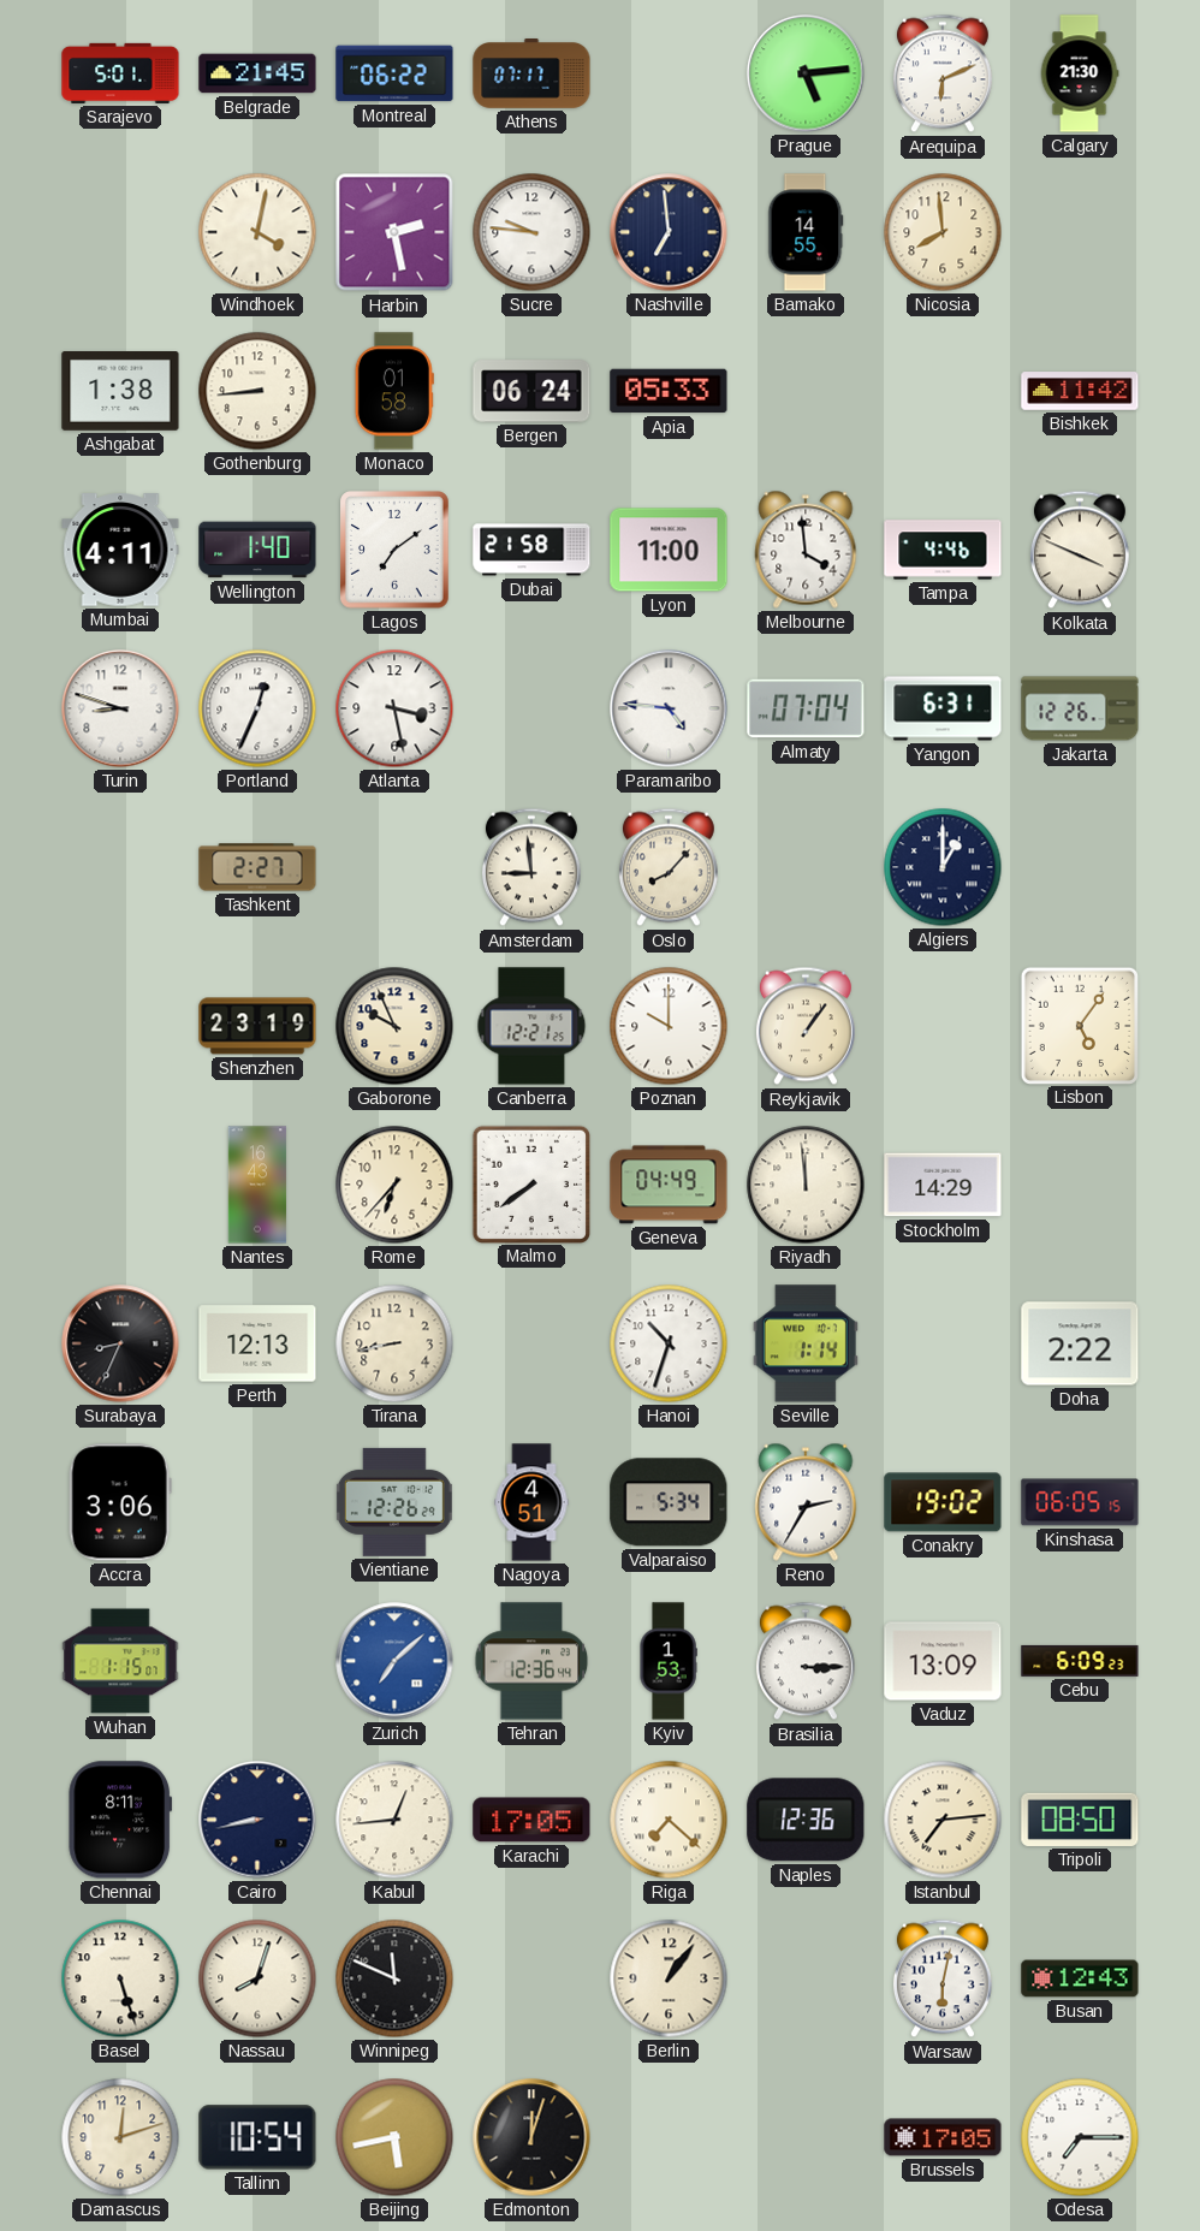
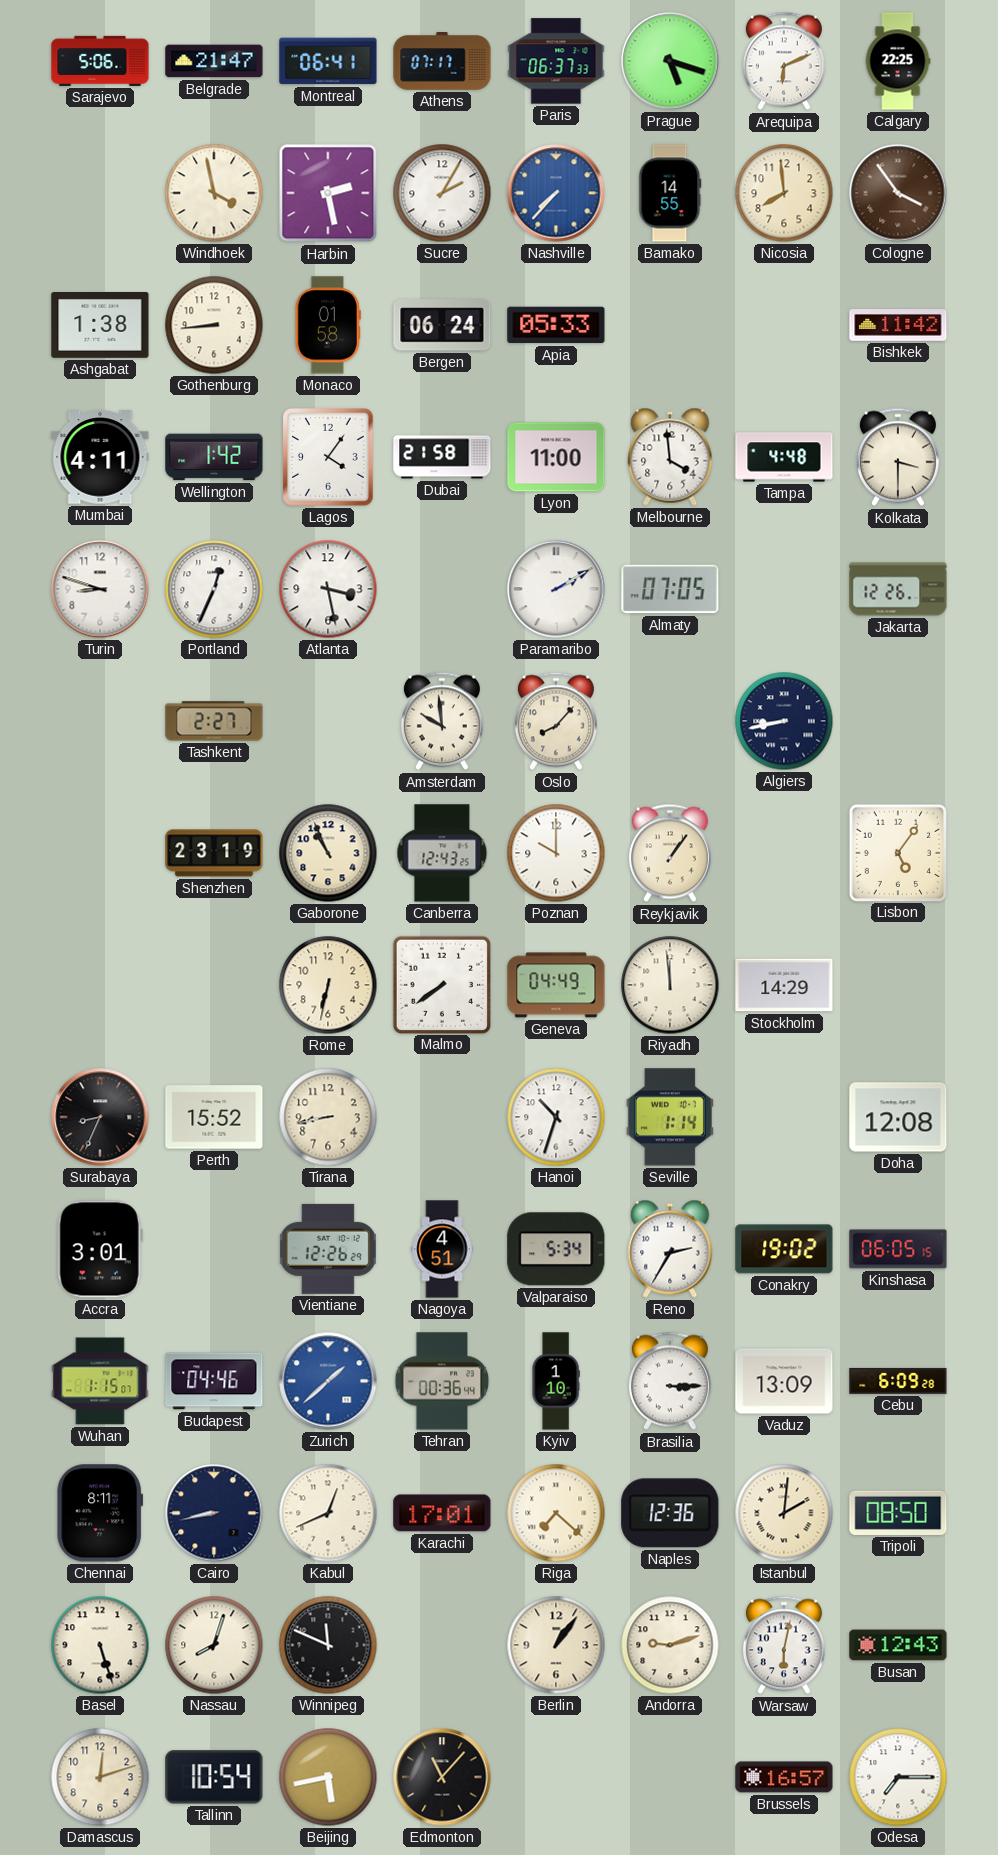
Sarajevo: 5:01 -> 5:06 (100, 61)
Belgrade: 21:45 -> 21:47 (214, 61)
Montreal: 06:22 -> 06:41 (328, 61)
Paris: none -> 06:37 (556, 61)
Prague: 5:14 -> 5:18 (670, 61)
Calgary: 21:30 -> 22:25 (898, 61)
Windhoek: 4:02 -> 3:58 (214, 193)
Sucre: 9:46 -> 2:05 (442, 193)
Nashville: 6:59 -> 7:37 (556, 193)
Nashville dial: navy -> blue (556, 193)
Cologne: none -> 3:54 (898, 193)
Wellington: 1:40 -> 1:42 (214, 457)
Lagos: 7:09 -> 4:06 (329, 457)
Tampa: 4:46 -> 4:48 (784, 457)
Kolkata: 3:49 -> 3:30 (898, 457)
Paramaribo: 4:46 -> 2:10 (556, 589)
Almaty: 07:04 -> 07:05 (670, 589)
Yangon: 6:31 -> none (943, 708)
Amsterdam: 8:59 -> 9:59 (442, 721)
Algiers: 1:00 -> 8:43 (784, 721)
Gaborone: 9:56 -> 10:56 (328, 853)
Canberra: 12:21 -> 12:43 (442, 853)
Nantes: 16:43 -> none (257, 1185)
Rome: 6:37 -> 6:32 (328, 985)
Perth: 12:13 -> 15:52 (214, 1117)
Doha: 2:22 -> 12:08 (898, 1117)
Accra: 3:06 -> 3:01 (100, 1249)
Budapest: none -> 04:46 (214, 1381)
Zurich: 7:08 -> 1:38 (328, 1381)
Tehran: 12:36 -> 00:36 (442, 1381)
Kyiv: 1:53 -> 1:10 (556, 1381)
Cebu: 6:09:23 -> 6:09:28 (898, 1381)
Kabul: 12:44 -> 12:41 (328, 1513)
Karachi: 17:05 -> 17:01 (442, 1513)
Istanbul: 7:14 -> 2:01 (784, 1513)
Andorra: none -> 9:12 (670, 1645)
Edmonton: 12:03 -> 11:07 (442, 1777)
Brussels: 17:05 -> 16:57 (784, 1777)
